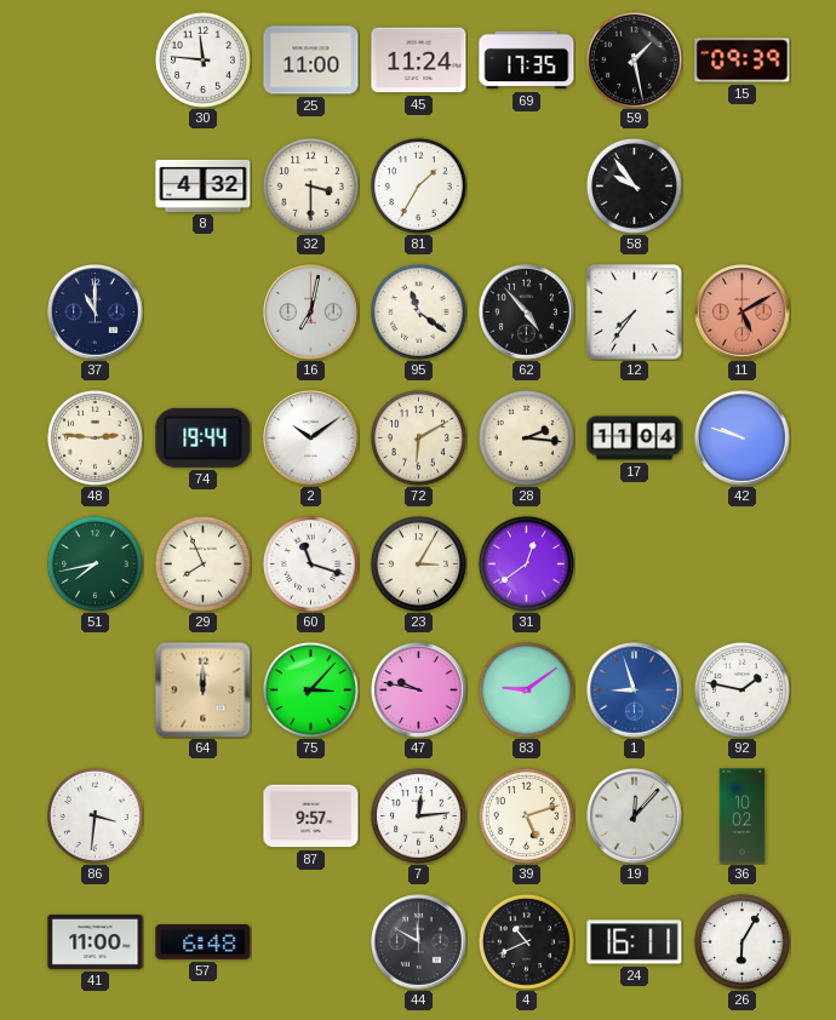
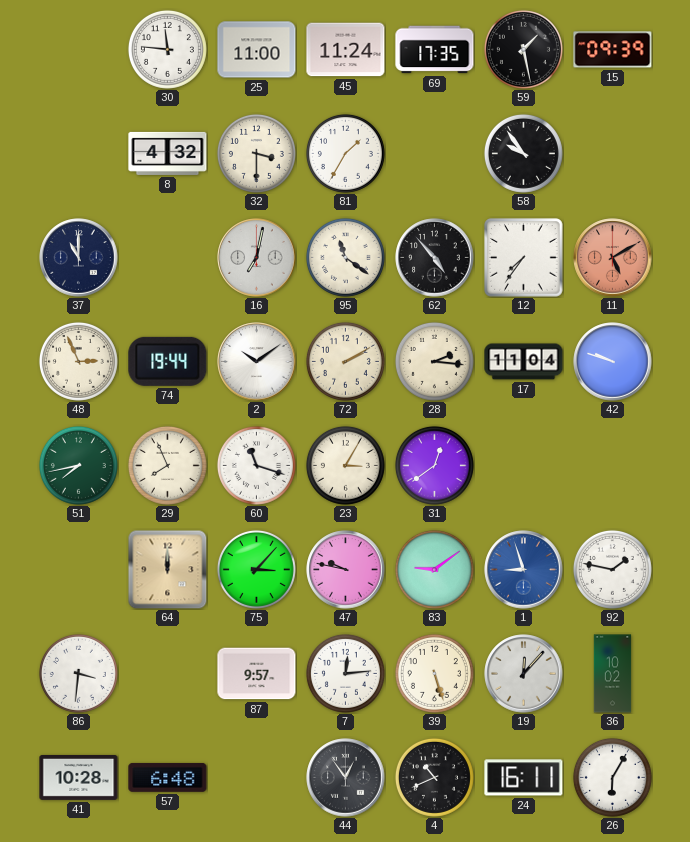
48: 2:46 -> 2:56 (78, 361)
72: 6:10 -> 2:10 (345, 361)
39: 5:12 -> 5:27 (434, 673)
41: 11:00 -> 10:28 (79, 777)
44: 11:50 -> 12:54 (346, 778)
